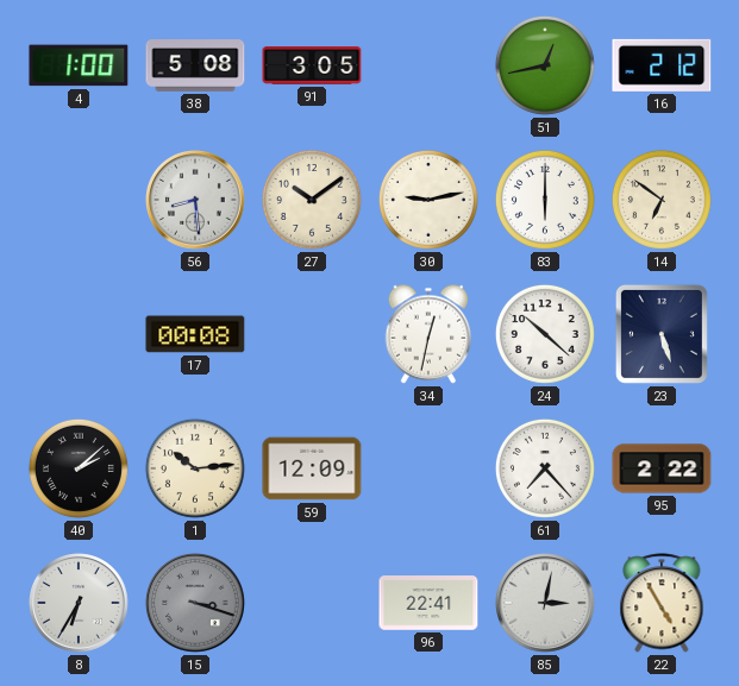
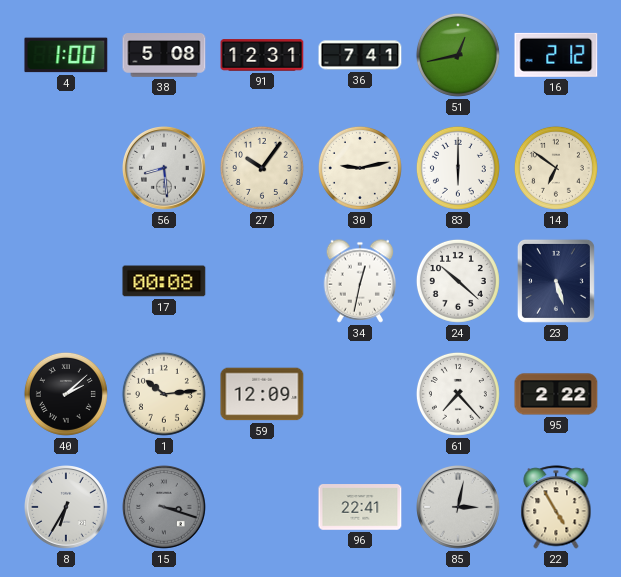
91: 3:05 -> 12:31 (262, 55)
36: none -> 7:41 (360, 55)
27: 10:09 -> 10:06 (262, 168)
